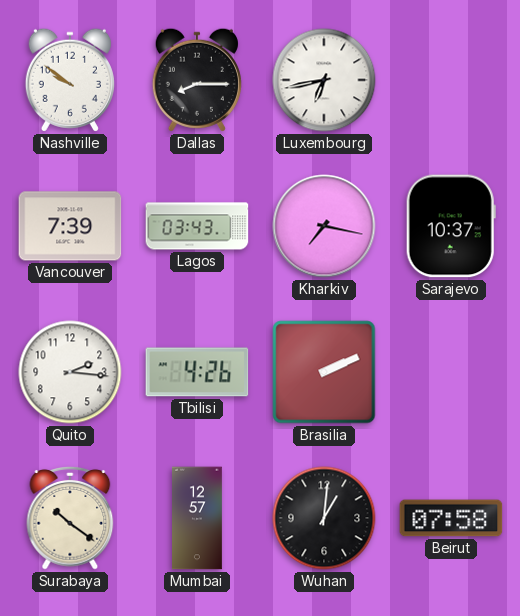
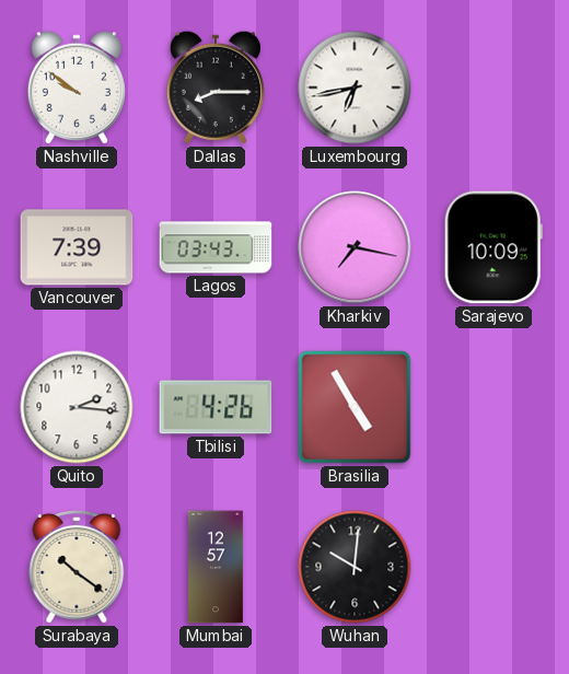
Sarajevo: 10:37 -> 10:09 (493, 247)
Brasilia: 2:11 -> 4:55 (355, 407)
Wuhan: 1:01 -> 10:01 (355, 567)
Beirut: 07:58 -> none (451, 518)
